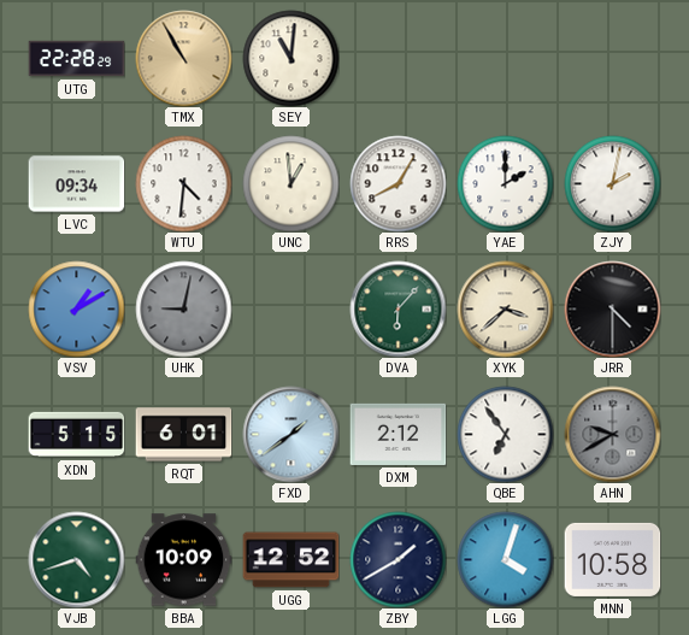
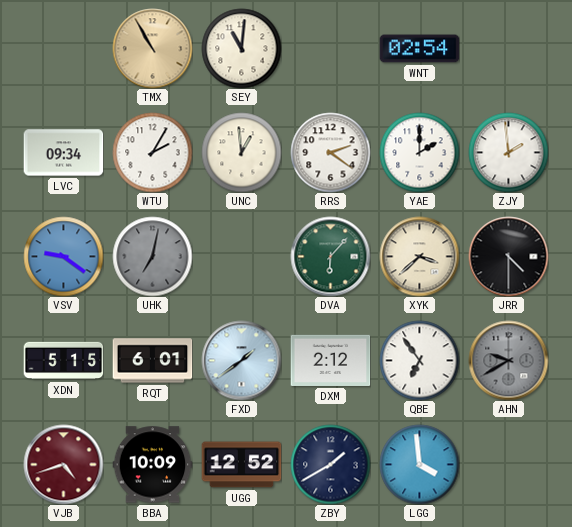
UTG: 22:28 -> none (76, 59)
WNT: none -> 02:54 (419, 49)
WTU: 4:31 -> 2:05 (152, 152)
RRS: 8:05 -> 2:21 (330, 152)
ZJY: 2:02 -> 1:59 (508, 152)
VSV: 1:10 -> 9:21 (63, 256)
UHK: 9:02 -> 7:02 (152, 256)
VJB dial: green -> burgundy (63, 464)
LGG: 4:03 -> 3:59 (419, 464)
MNN: 10:58 -> none (612, 559)
